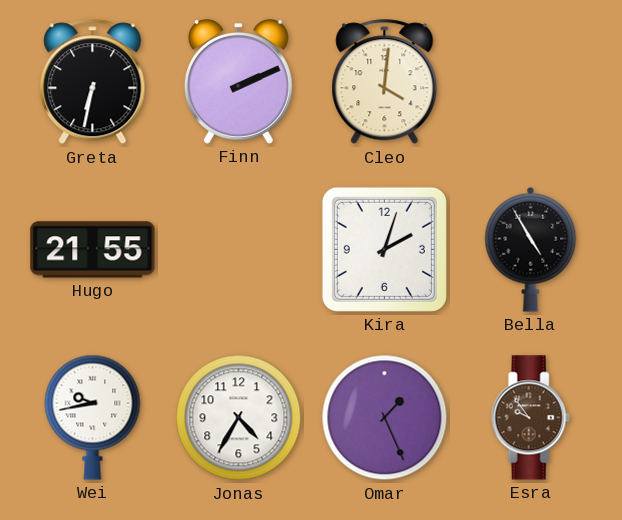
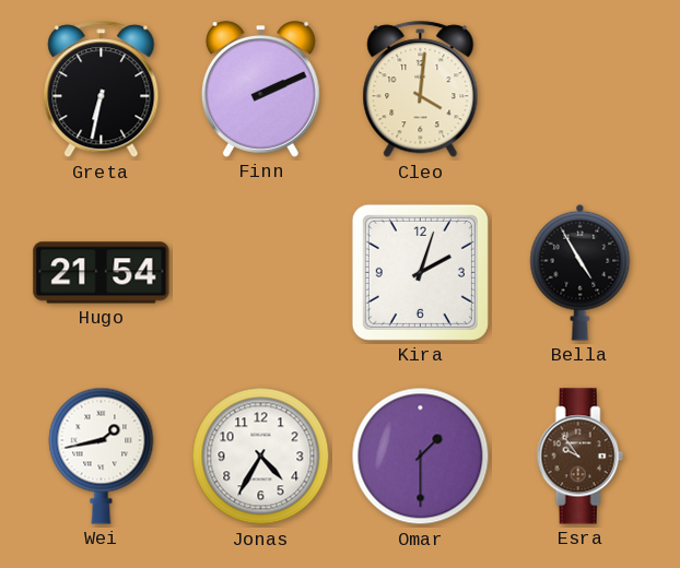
Hugo: 21:55 -> 21:54 (102, 273)
Wei: 9:43 -> 1:43 (102, 455)
Omar: 1:26 -> 1:30 (421, 457)
